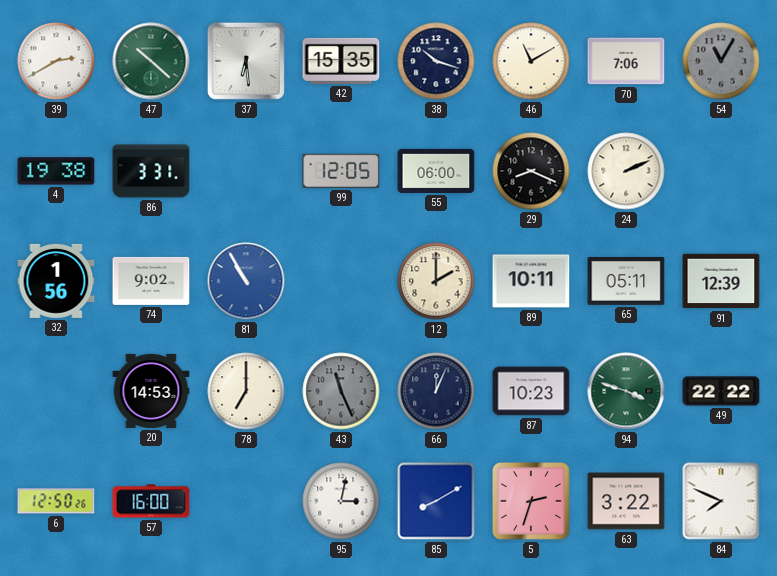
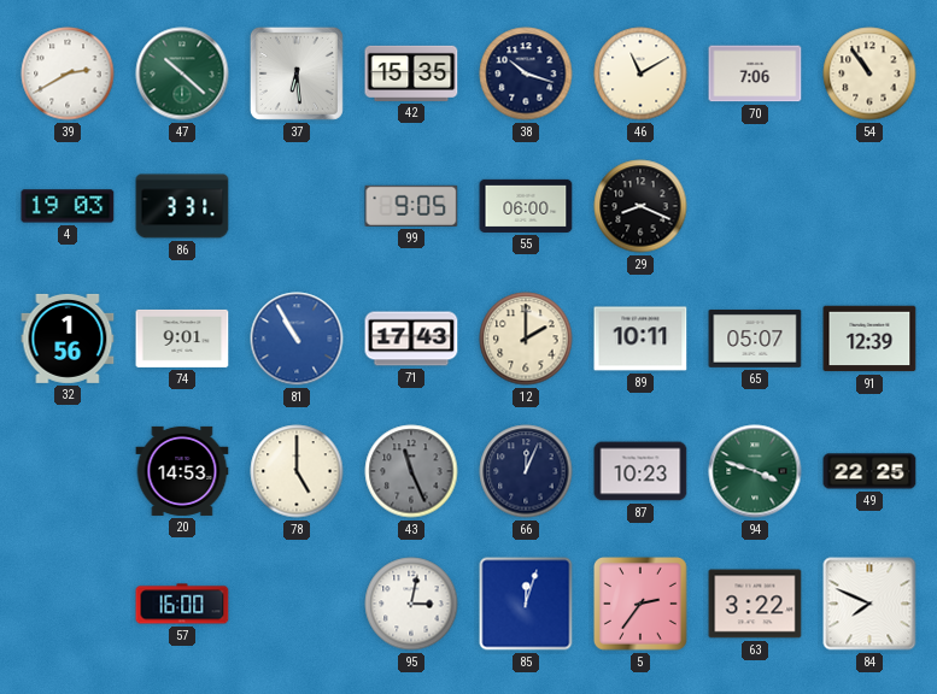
54: 11:05 -> 10:54 (869, 73)
54 dial: grey -> cream (869, 73)
4: 19:38 -> 19:03 (68, 206)
99: 12:05 -> 9:05 (411, 206)
24: 2:11 -> none (626, 171)
74: 9:02 -> 9:01 (182, 339)
71: none -> 17:43 (411, 339)
65: 05:11 -> 05:07 (755, 339)
78: 7:00 -> 5:00 (297, 471)
49: 22:22 -> 22:25 (869, 471)
6: 12:50 -> none (56, 501)
85: 8:10 -> 12:03 (526, 604)
5: 2:33 -> 2:36 (642, 605)
